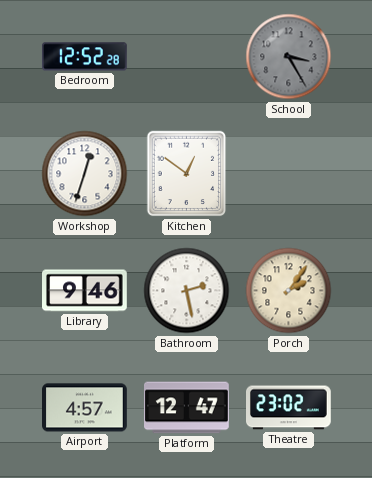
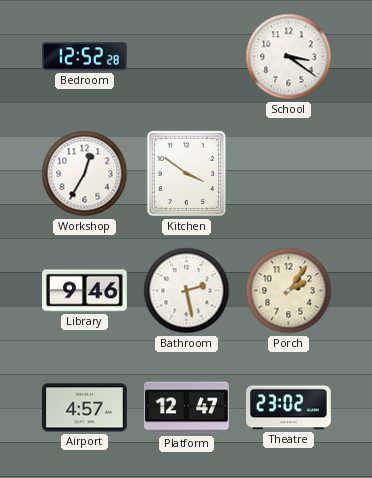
School: 3:25 -> 3:21 (289, 57)
School dial: grey -> white (289, 57)
Workshop: 12:33 -> 12:35 (85, 174)
Kitchen: 12:51 -> 3:51 (187, 174)
